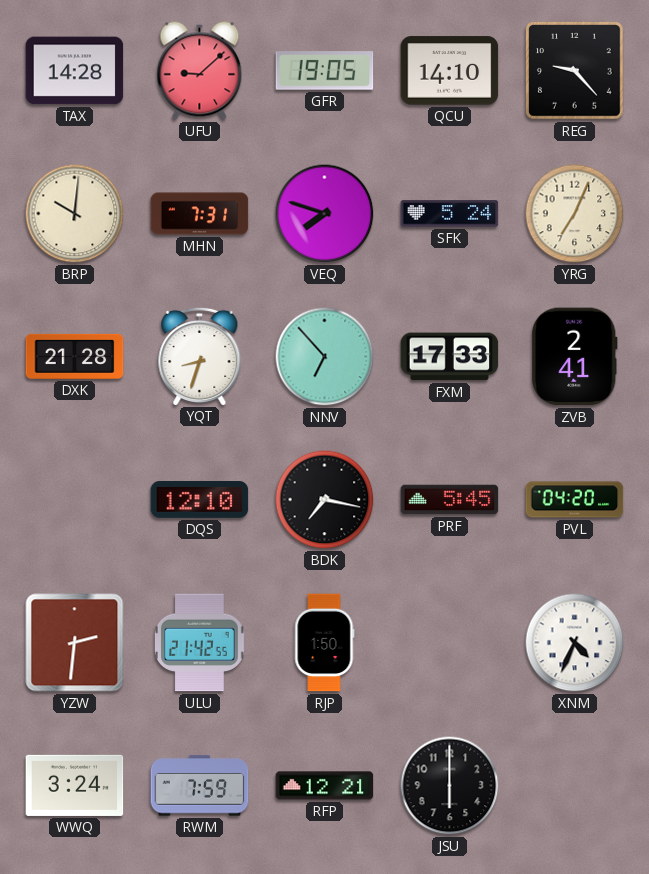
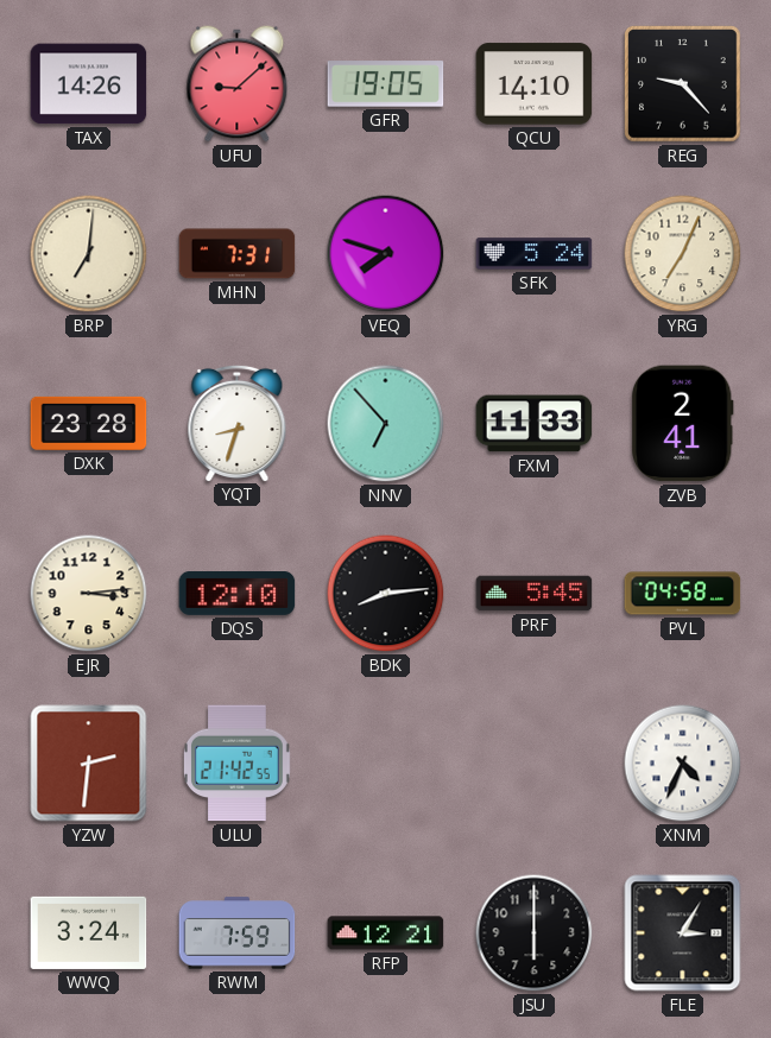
TAX: 14:28 -> 14:26 (89, 84)
BRP: 10:01 -> 7:01 (89, 254)
DXK: 21:28 -> 23:28 (89, 423)
FXM: 17:33 -> 11:33 (535, 424)
EJR: none -> 3:14 (89, 594)
BDK: 7:17 -> 8:14 (386, 594)
PVL: 04:20 -> 04:58 (683, 594)
RJP: 1:50 -> none (324, 643)
FLE: none -> 3:05 (683, 933)
